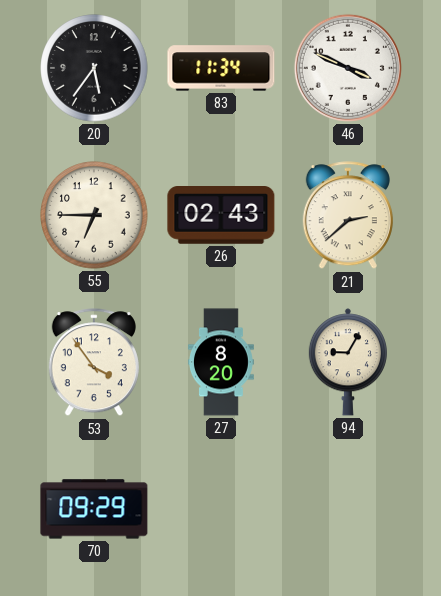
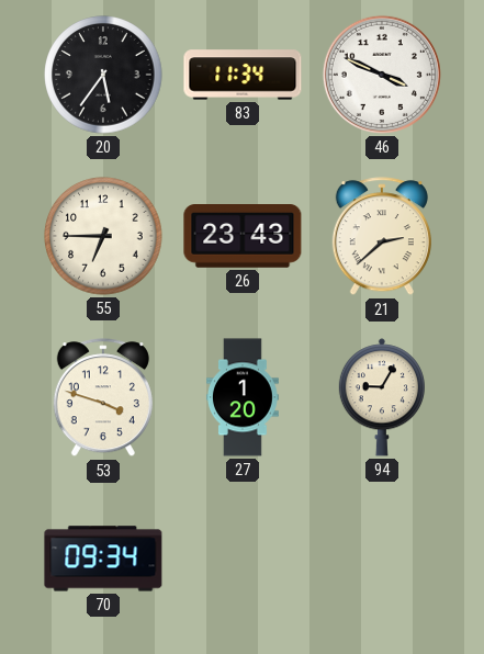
26: 02:43 -> 23:43 (243, 237)
53: 3:54 -> 3:48 (103, 398)
27: 8:20 -> 1:20 (243, 397)
70: 09:29 -> 09:34 (103, 559)
